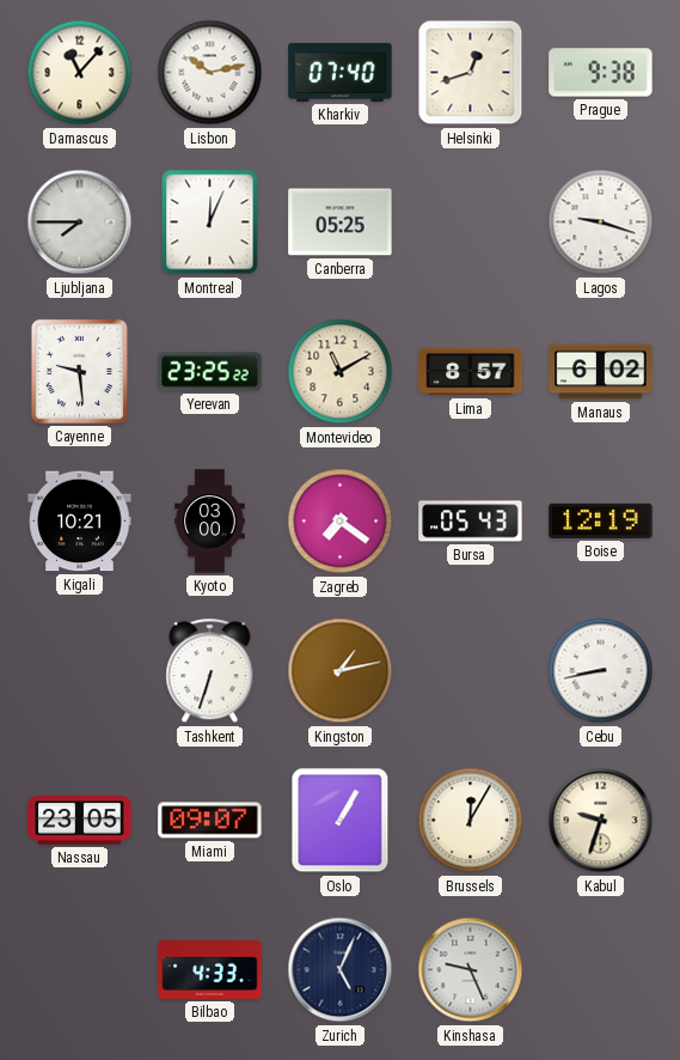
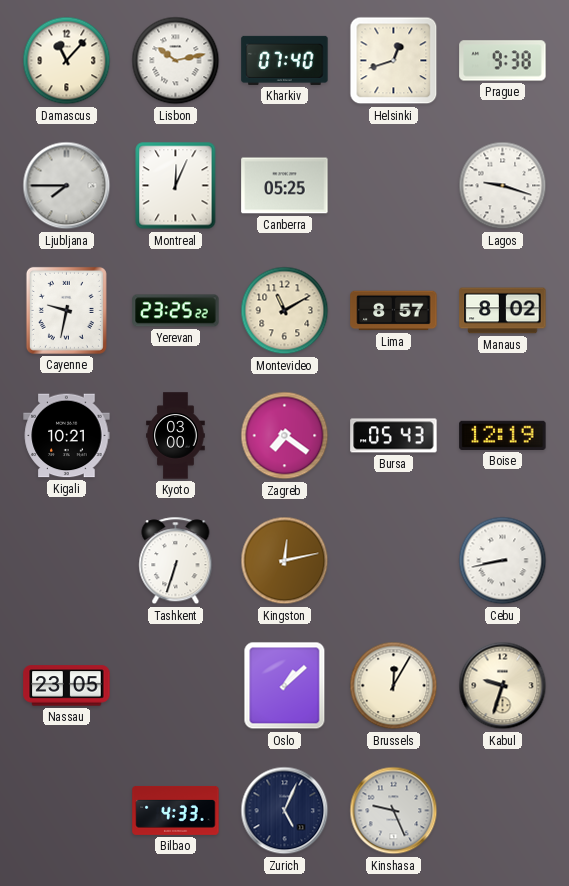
Cayenne: 9:29 -> 9:32 (66, 310)
Manaus: 6:02 -> 8:02 (503, 311)
Kingston: 1:13 -> 12:13 (285, 561)
Miami: 09:07 -> none (210, 821)
Oslo: 1:05 -> 1:08 (285, 686)
